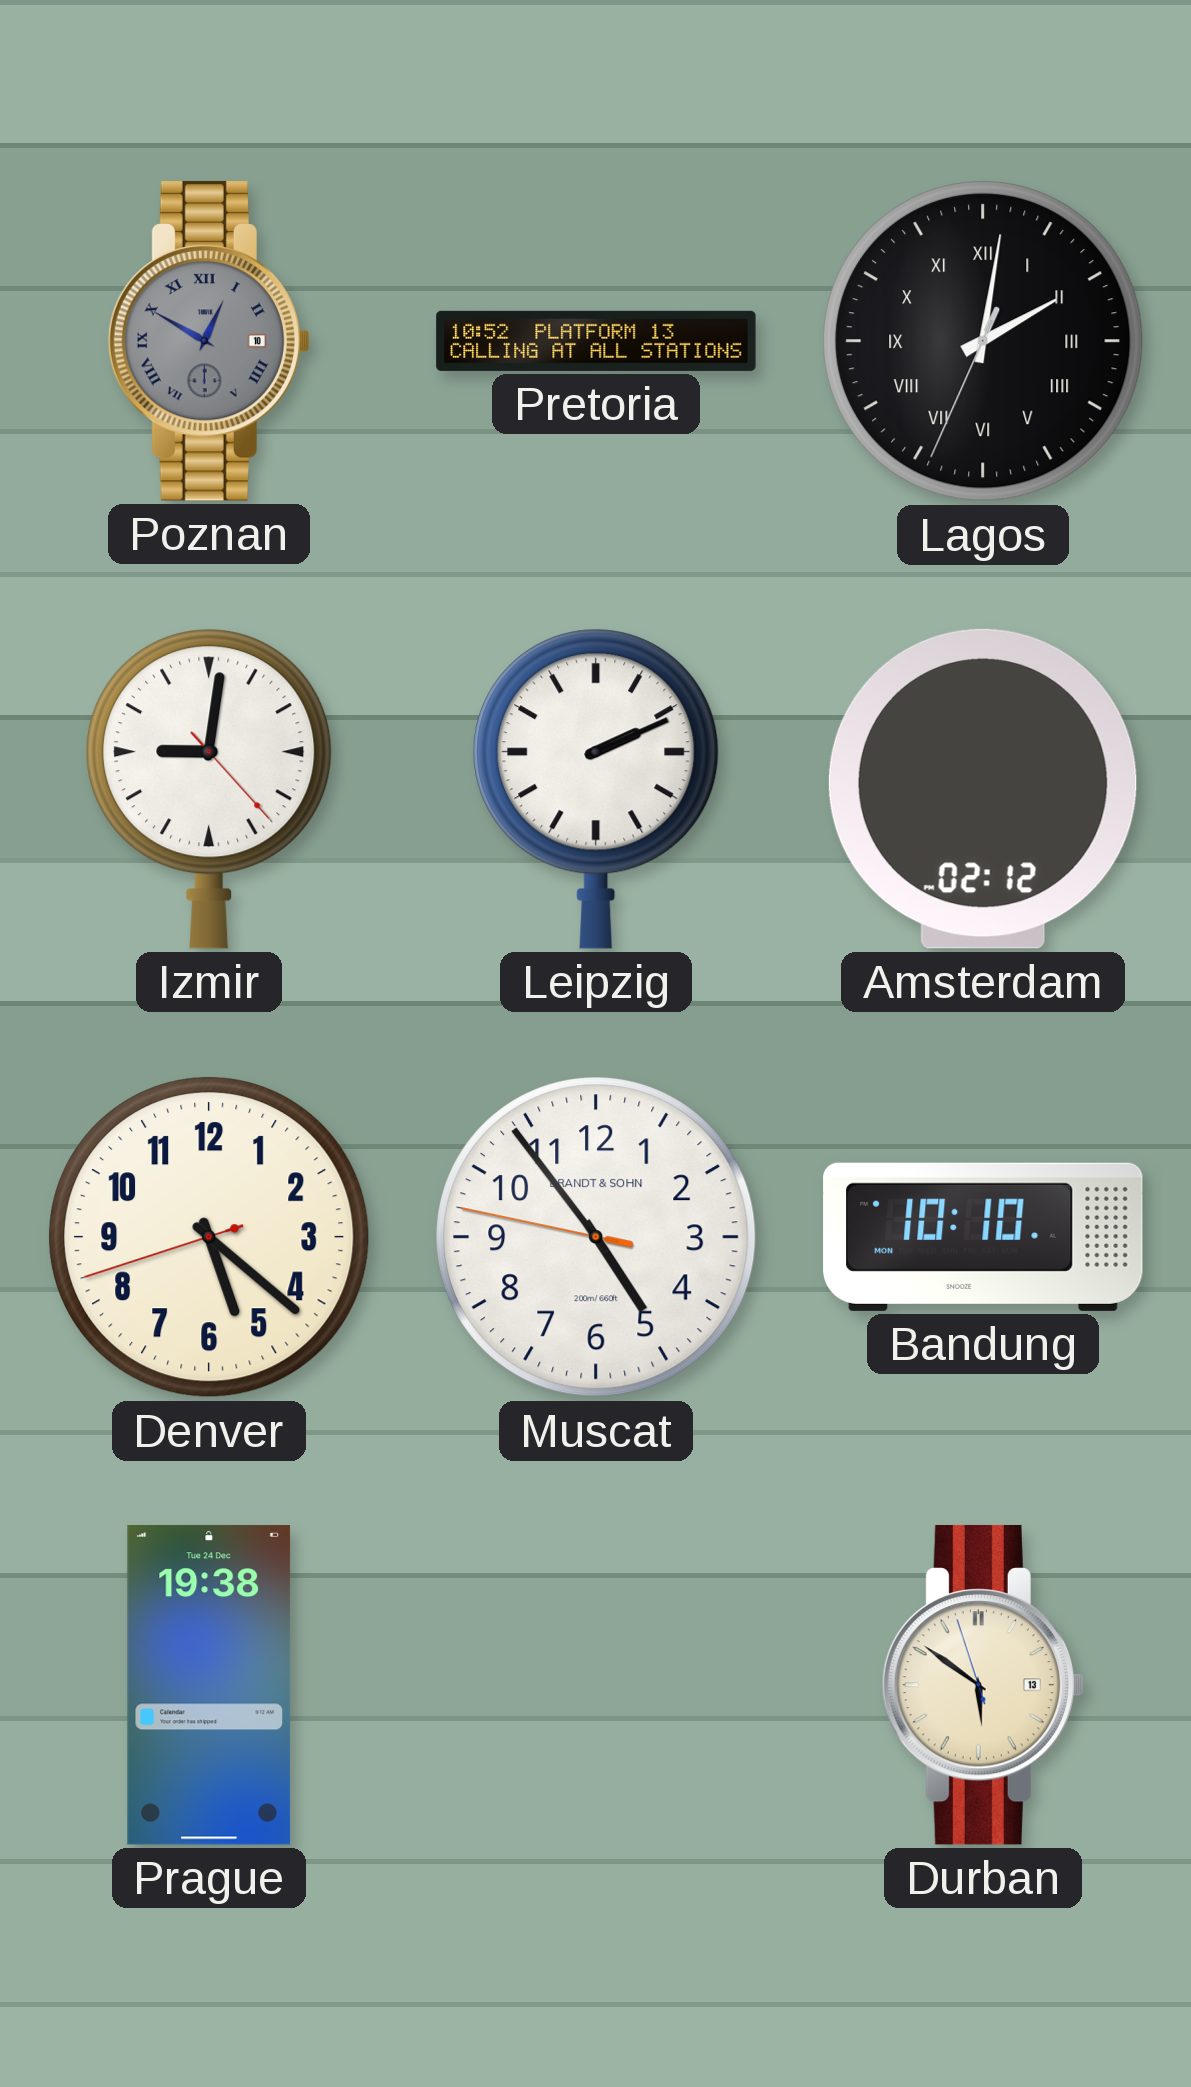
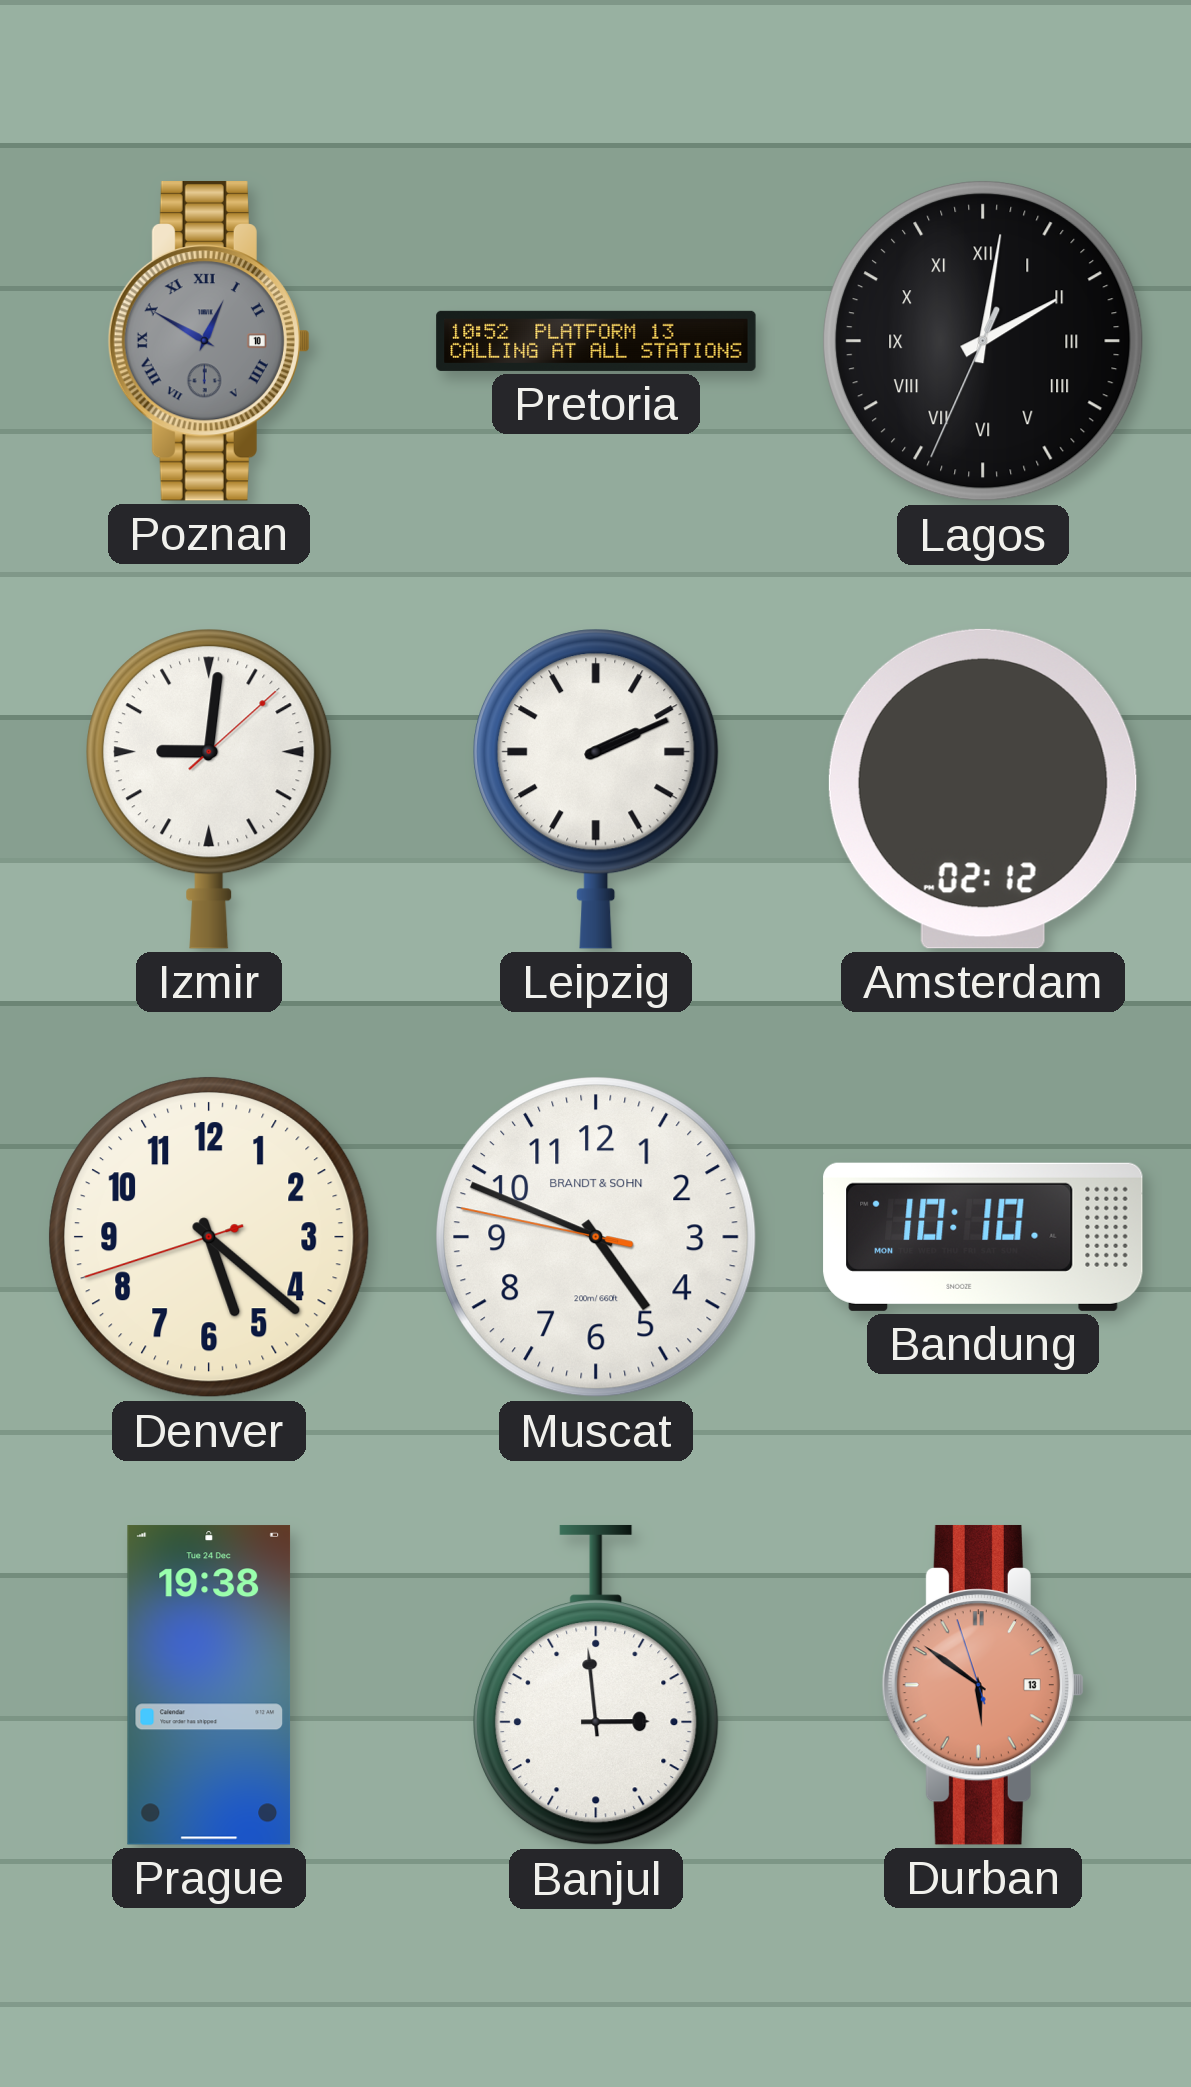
Izmir: 9:01:23 -> 9:01:08 (209, 789)
Muscat: 4:53 -> 4:48 (596, 1237)
Banjul: none -> 2:59 (596, 1685)
Durban dial: cream -> salmon (983, 1685)
